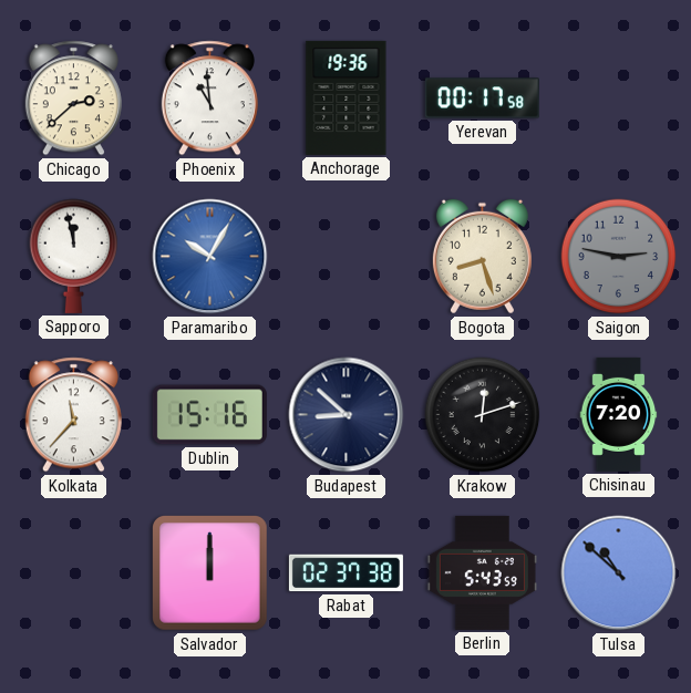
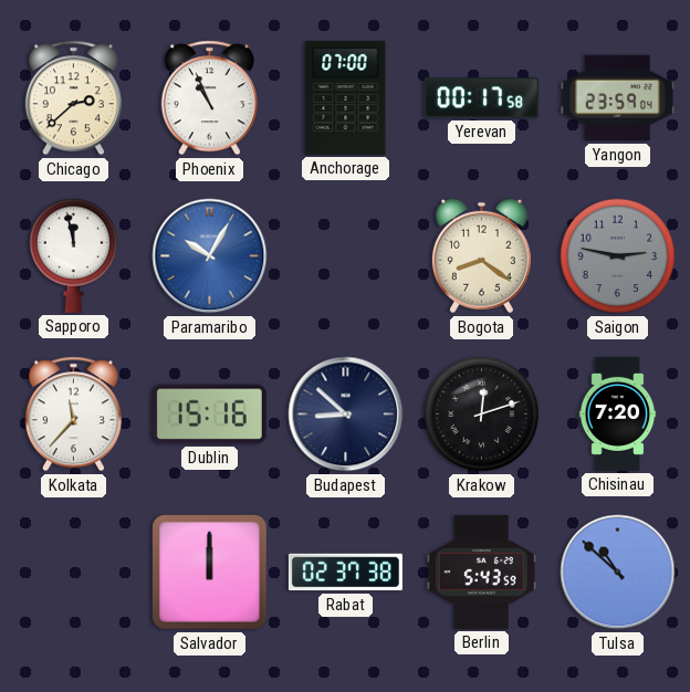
Phoenix: 10:59 -> 10:56 (209, 98)
Anchorage: 19:36 -> 07:00 (346, 97)
Yangon: none -> 23:59 (617, 98)
Bogota: 8:27 -> 8:21 (481, 256)
